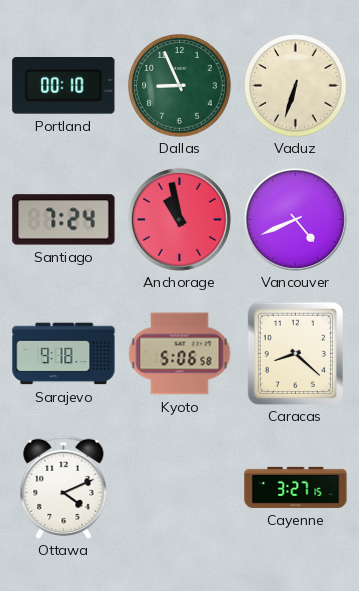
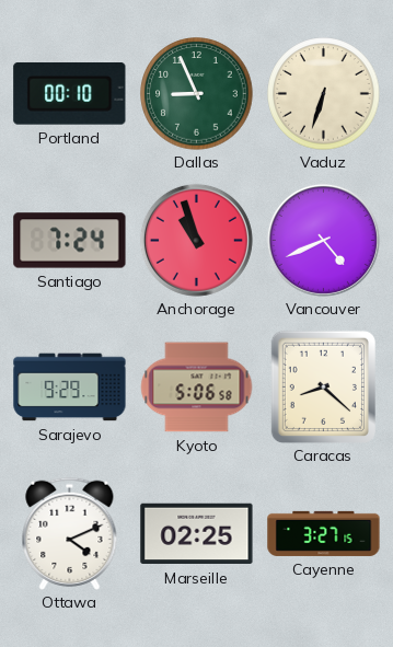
Anchorage: 10:58 -> 10:57 (196, 240)
Sarajevo: 9:18 -> 9:29 (70, 388)
Marseille: none -> 02:25 (197, 534)
